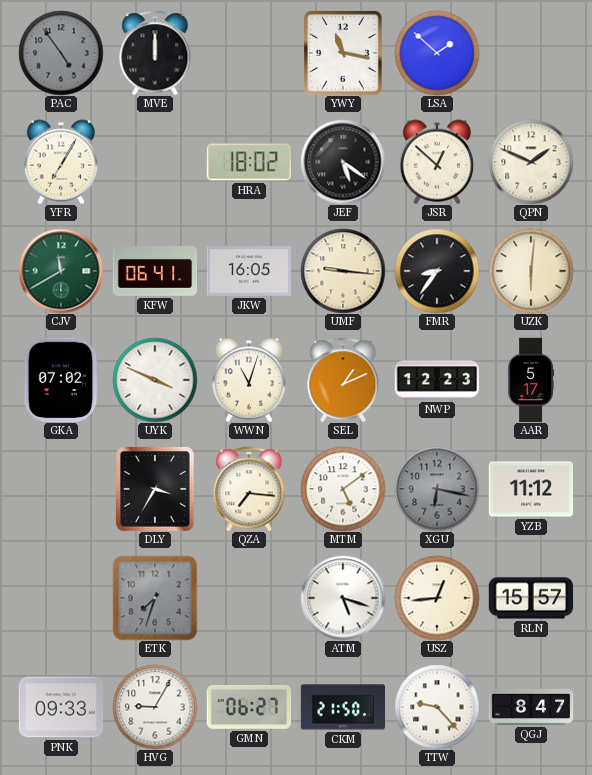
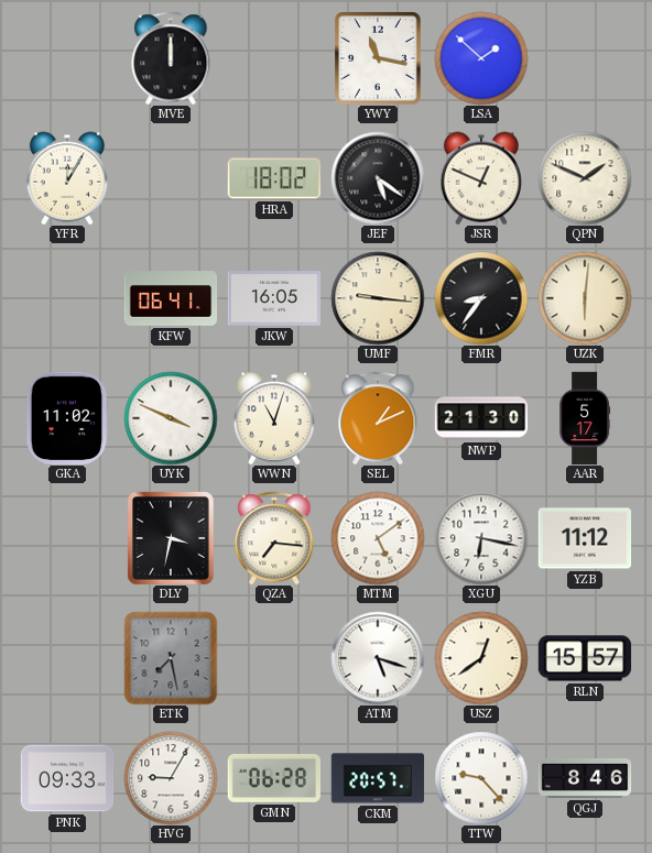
PAC: 4:54 -> none (61, 53)
YFR: 7:05 -> 12:05 (66, 178)
JSR: 12:52 -> 12:49 (480, 178)
CJV: 11:40 -> none (61, 271)
GKA: 07:02 -> 11:02 (67, 418)
NWP: 12:23 -> 21:30 (481, 418)
DLY: 3:35 -> 3:32 (172, 538)
XGU dial: grey -> white (481, 538)
ETK: 7:33 -> 7:28 (171, 658)
USZ: 12:44 -> 12:39 (481, 658)
GMN: 06:27 -> 06:28 (273, 778)
CKM: 21:50 -> 20:57 (378, 778)
QGJ: 8:47 -> 8:46 (585, 778)
